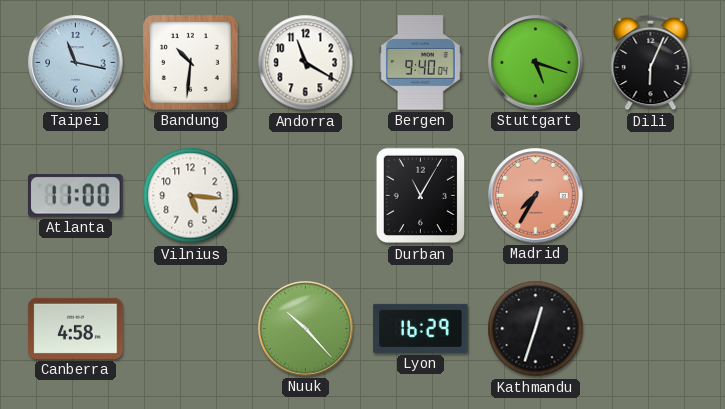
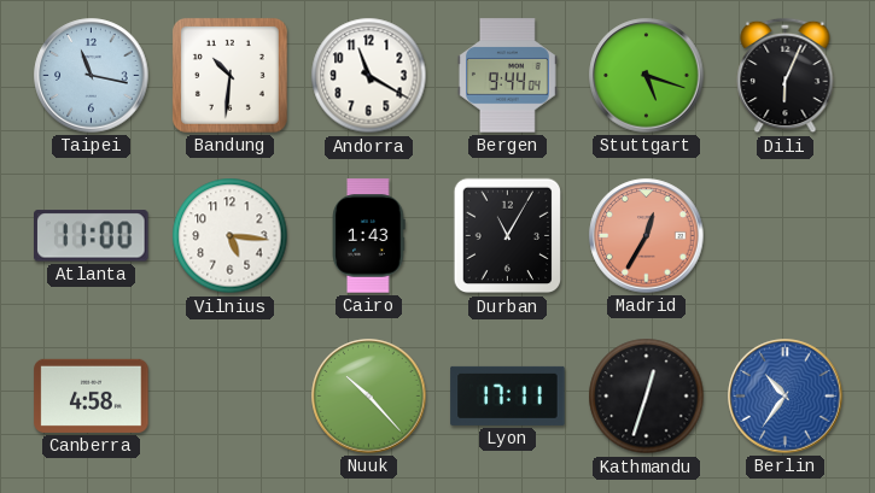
Bergen: 9:40 -> 9:44 (507, 76)
Cairo: none -> 1:43 (369, 236)
Madrid: 7:35 -> 12:35 (647, 236)
Lyon: 16:29 -> 17:11 (508, 395)
Berlin: none -> 10:36 (786, 397)
